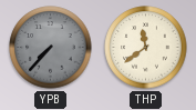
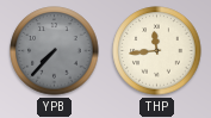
THP: 11:39 -> 11:44 (157, 51)
